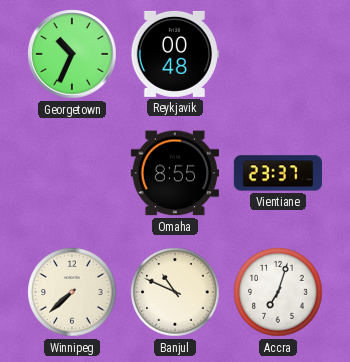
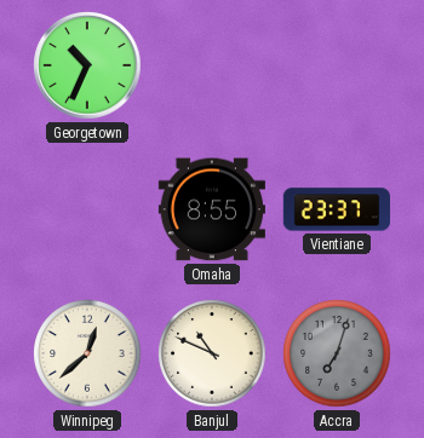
Reykjavik: 00:48 -> none (175, 54)
Winnipeg: 7:38 -> 12:38 (87, 353)
Accra dial: white -> grey (337, 353)
